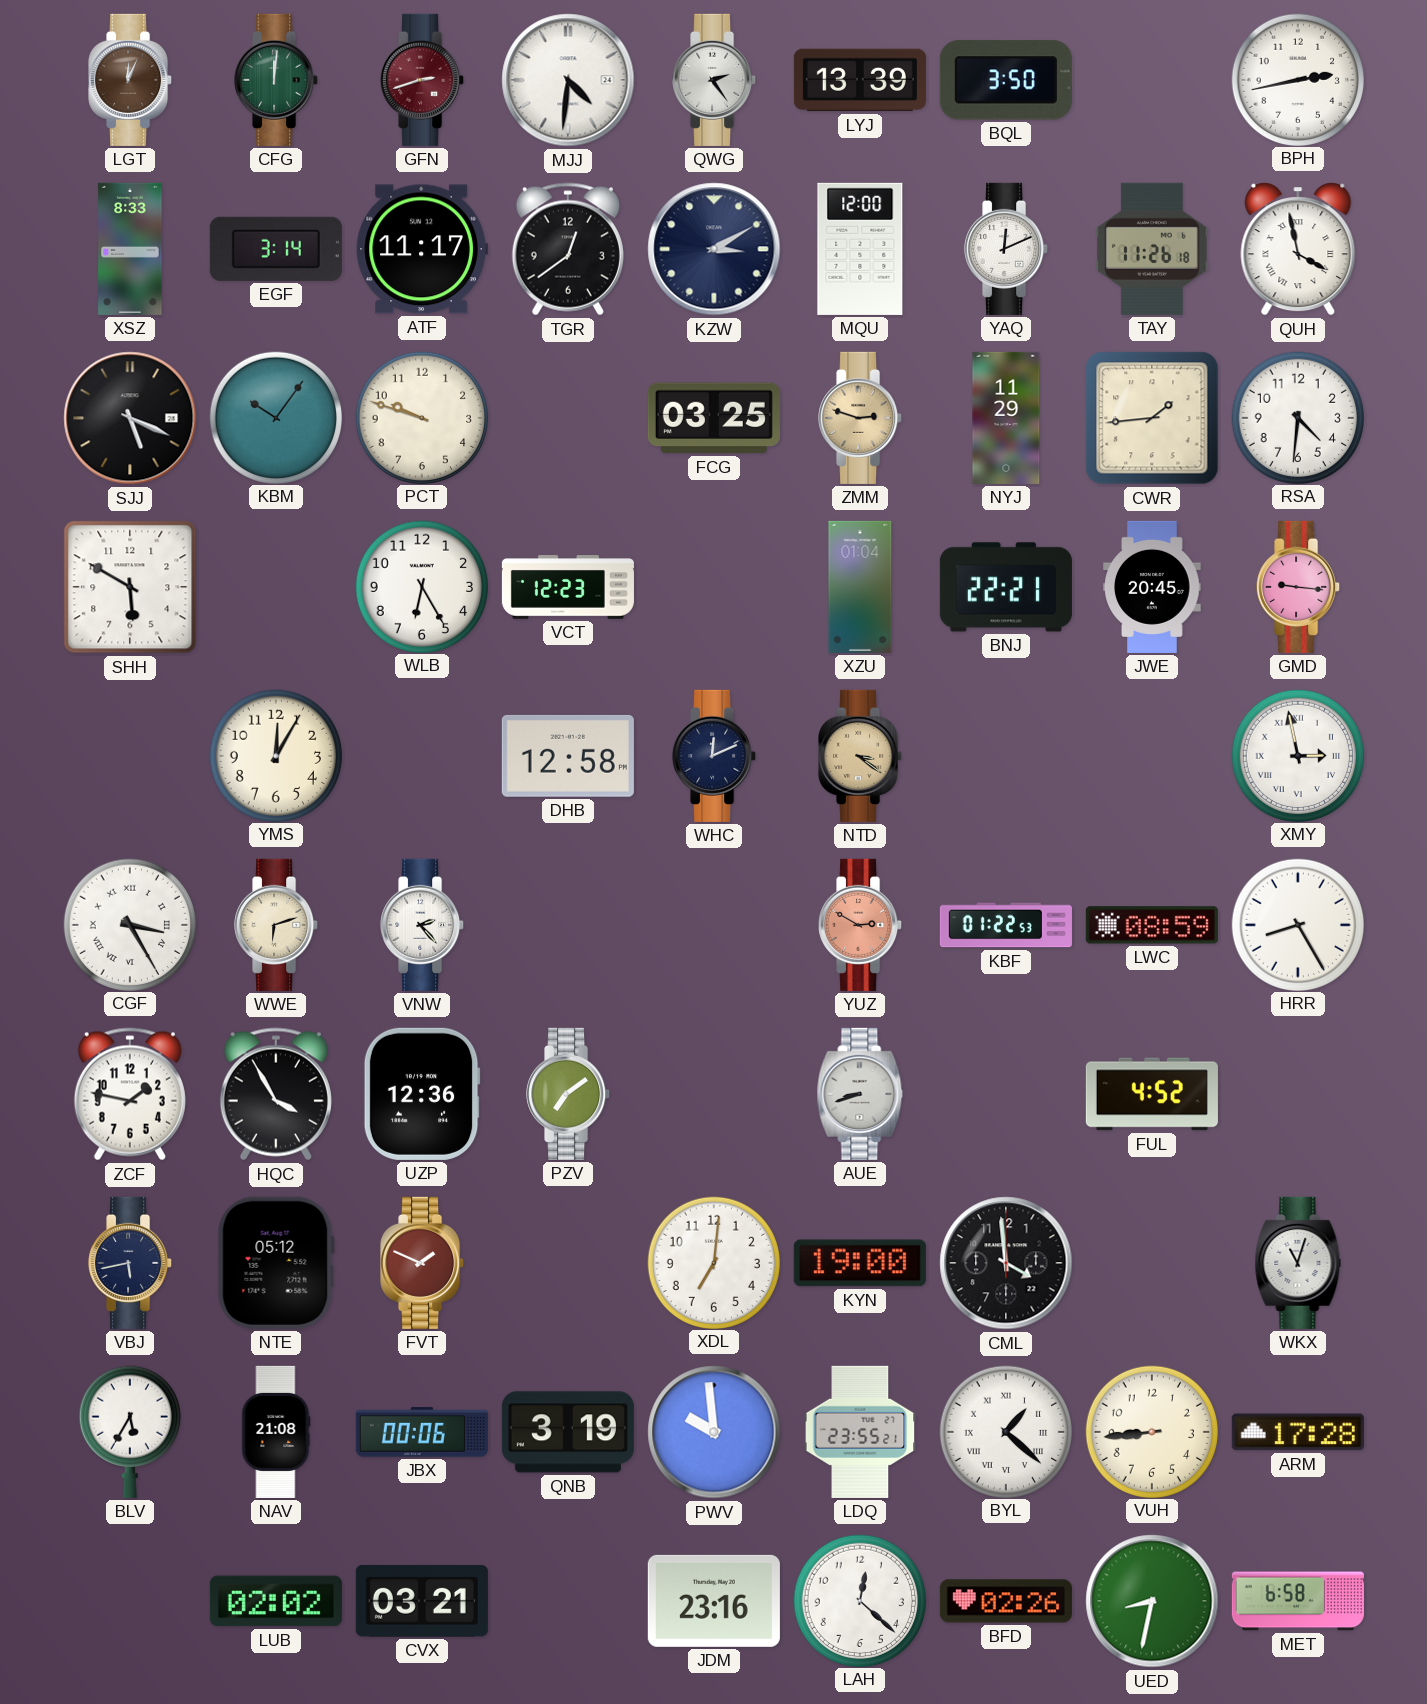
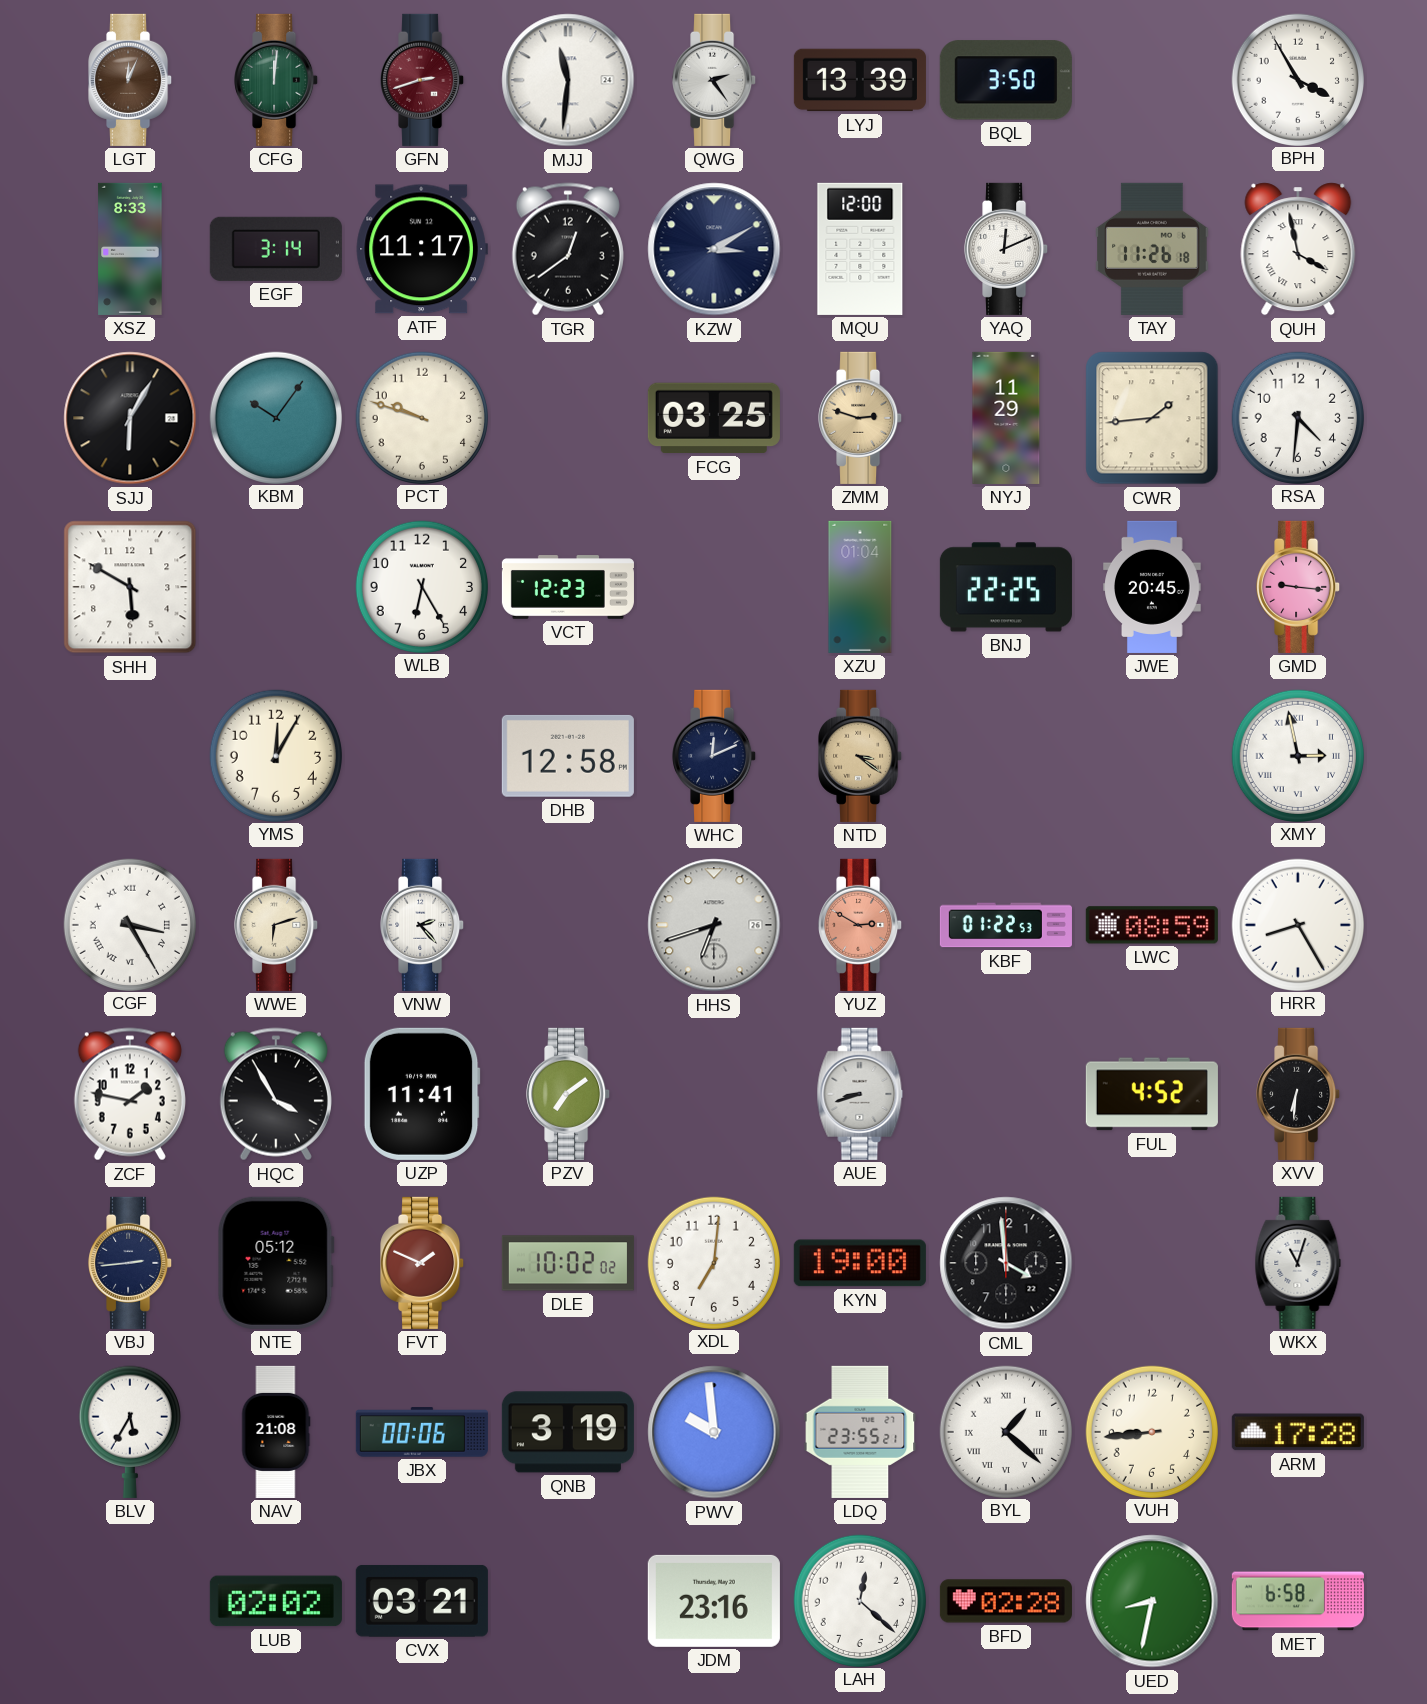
MJJ: 4:31 -> 11:31 (568, 80)
BPH: 2:43 -> 3:55 (1297, 79)
SJJ: 5:19 -> 6:05 (130, 418)
BNJ: 22:21 -> 22:25 (1006, 587)
HHS: none -> 6:42 (714, 925)
UZP: 12:36 -> 11:41 (422, 1094)
XVV: none -> 6:31 (1299, 1094)
VBJ: 5:43 -> 2:44 (131, 1263)
DLE: none -> 10:02 (568, 1263)
BFD: 02:26 -> 02:28 (1006, 1601)
